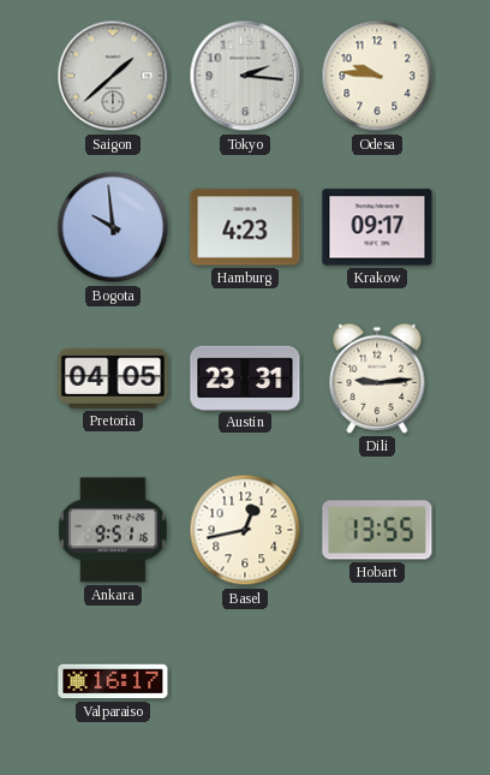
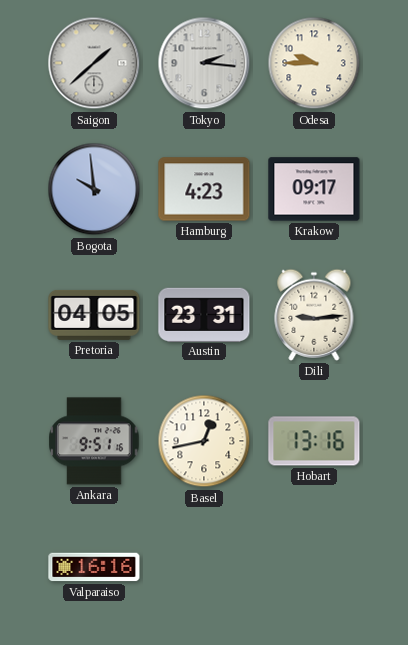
Odesa: 9:46 -> 9:45 (314, 63)
Hobart: 13:55 -> 13:16 (314, 441)
Valparaiso: 16:17 -> 16:16 (94, 567)
